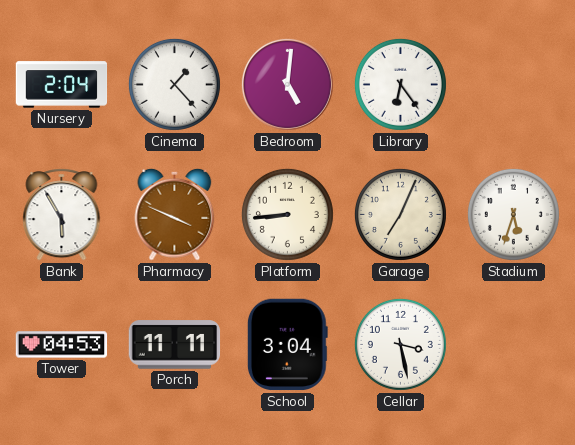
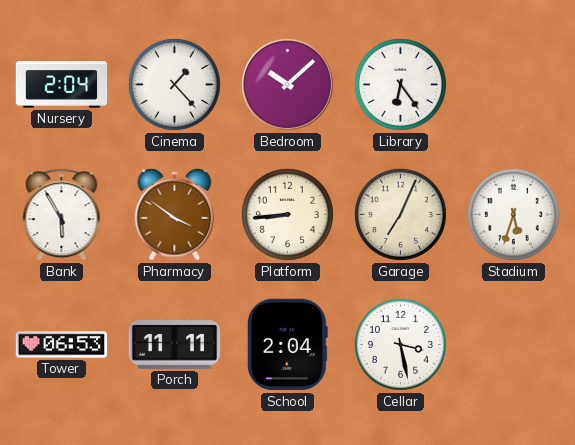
Bedroom: 5:01 -> 10:08 (287, 84)
Pharmacy: 3:49 -> 3:51 (175, 214)
Tower: 04:53 -> 06:53 (62, 345)
School: 3:04 -> 2:04 (287, 345)
